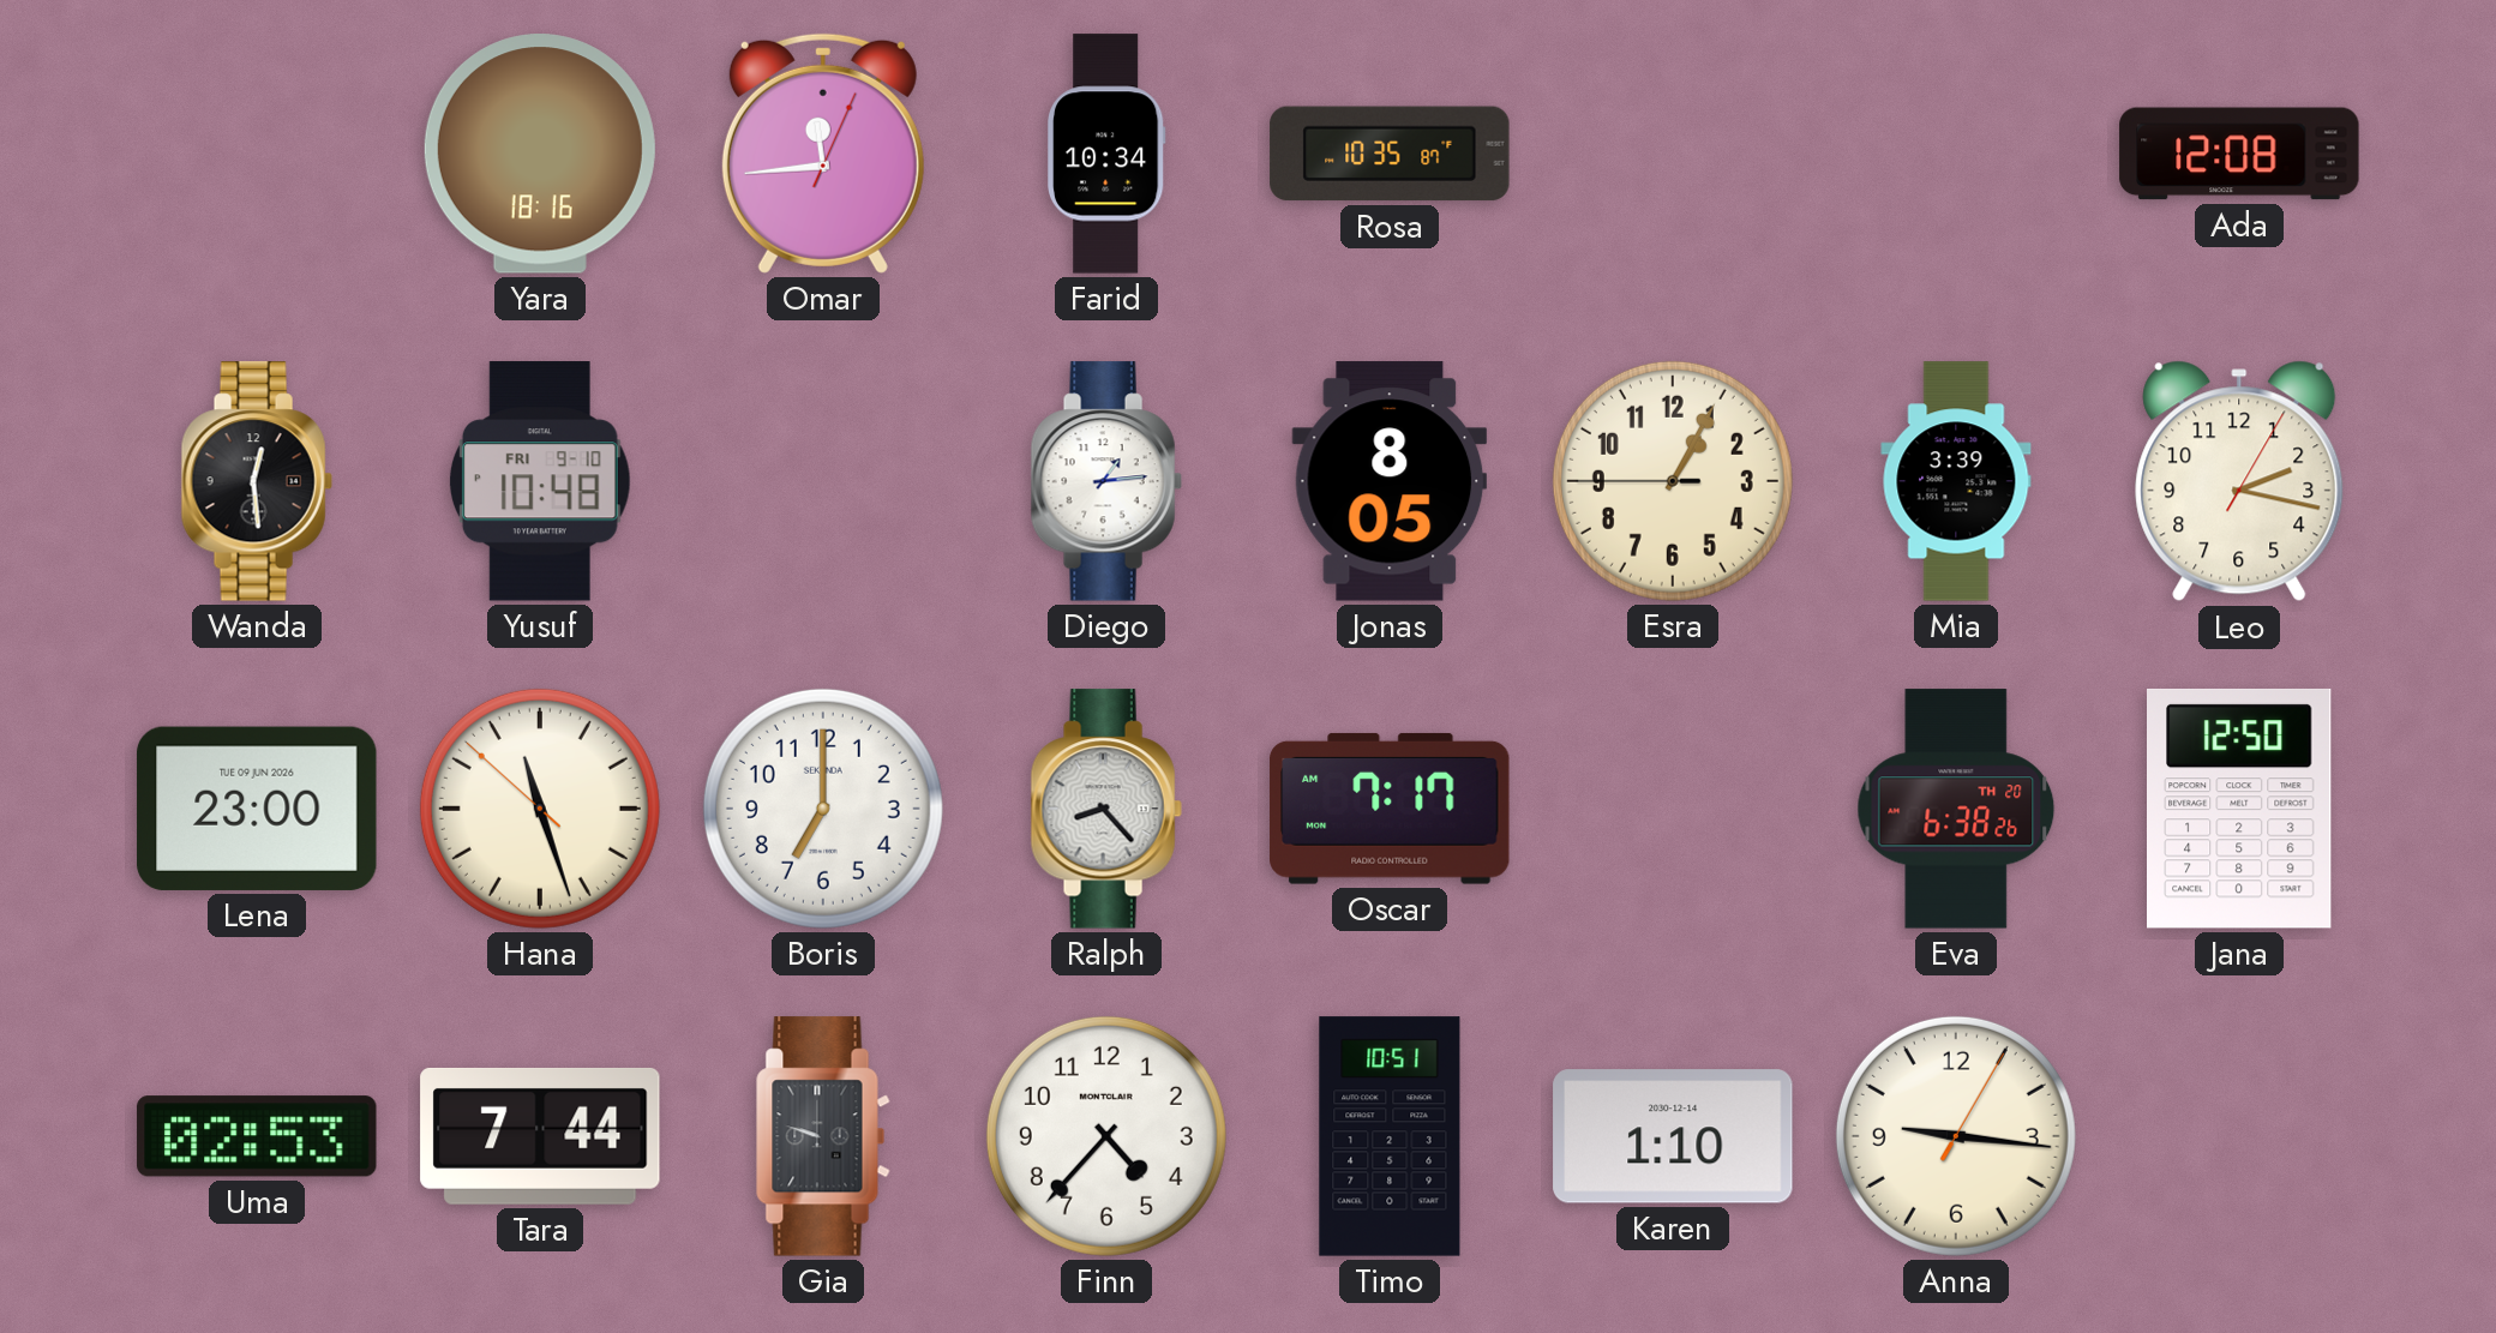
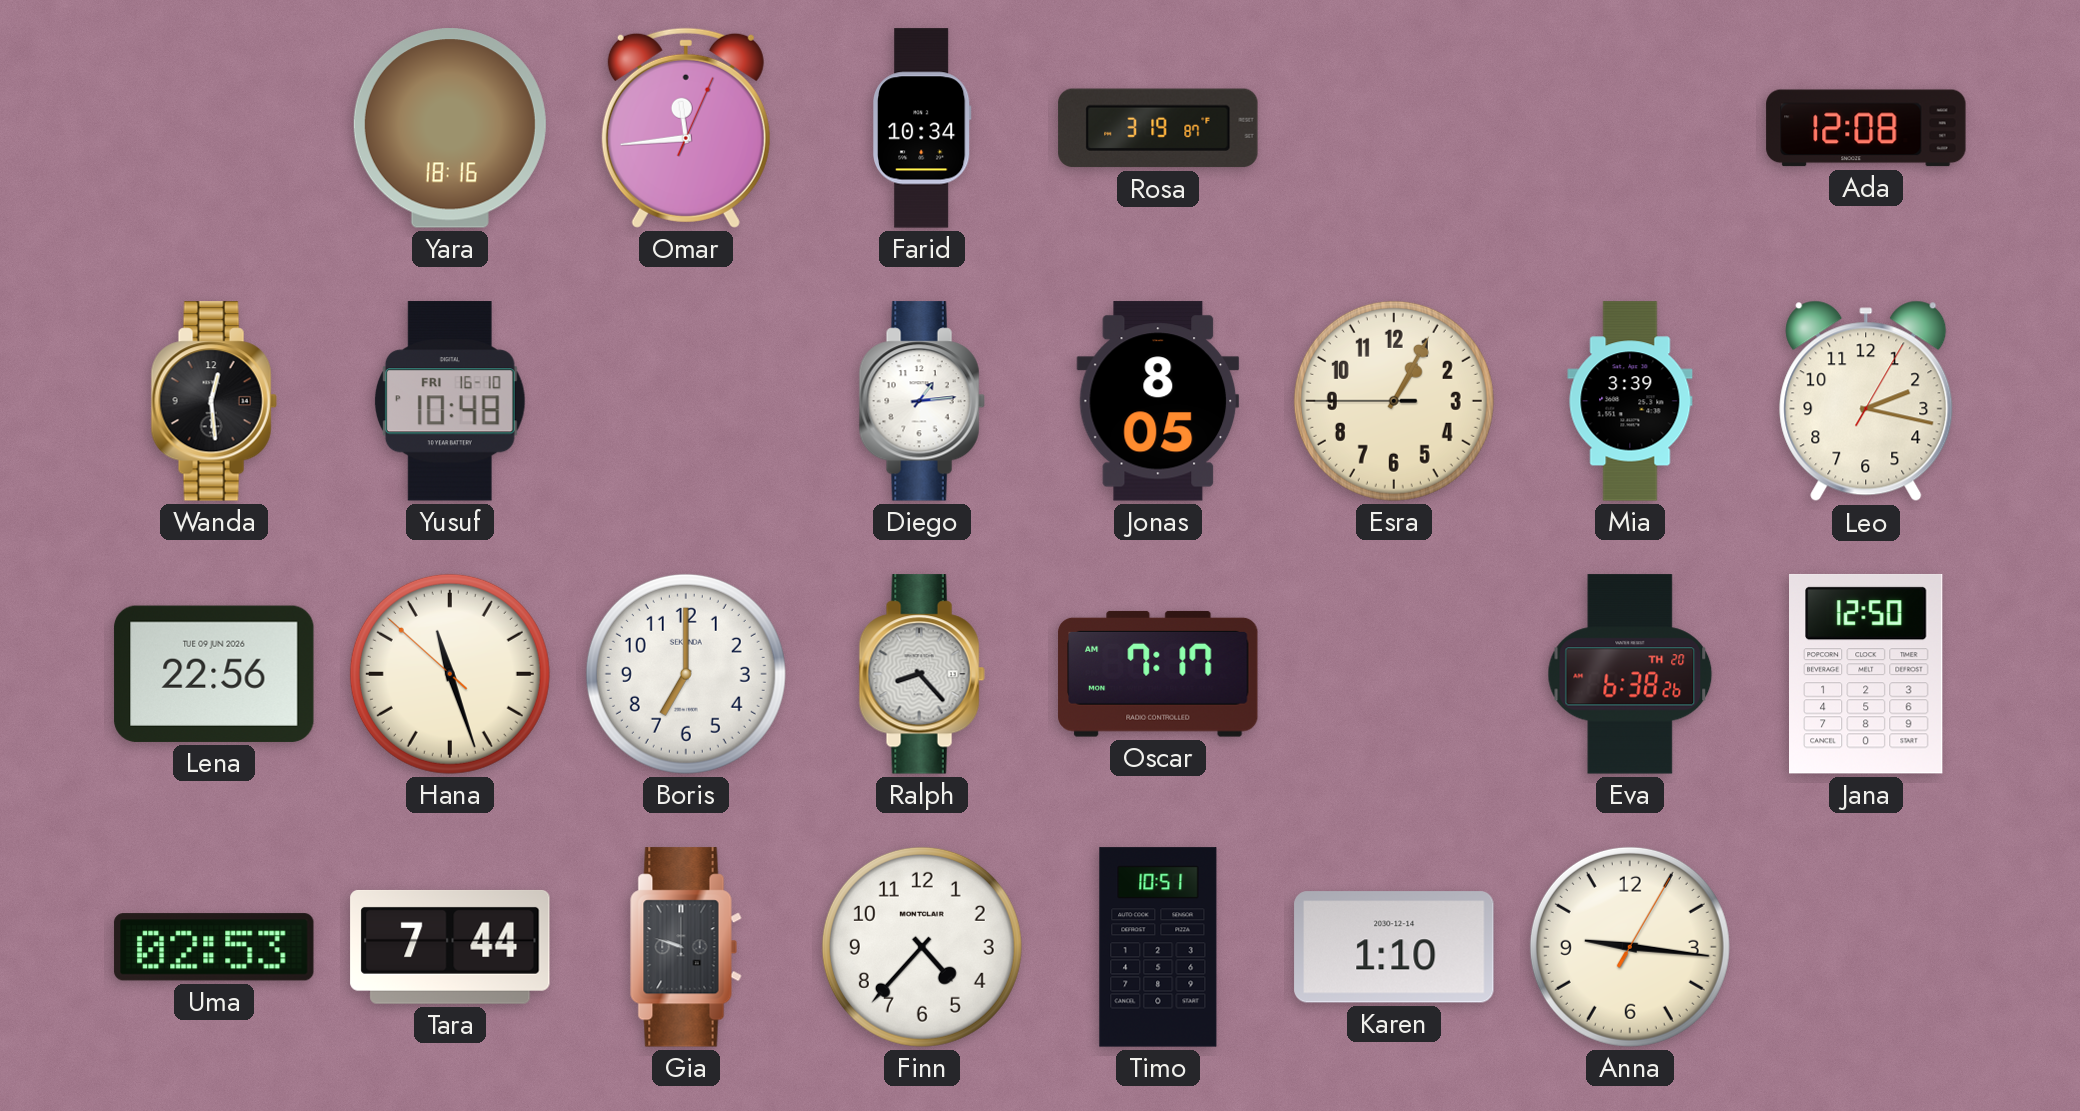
Rosa: 10:35 -> 3:19 (1158, 128)
Yusuf date: FRI 9-10 -> FRI 16-10 (450, 401)
Lena: 23:00 -> 22:56 (214, 674)
